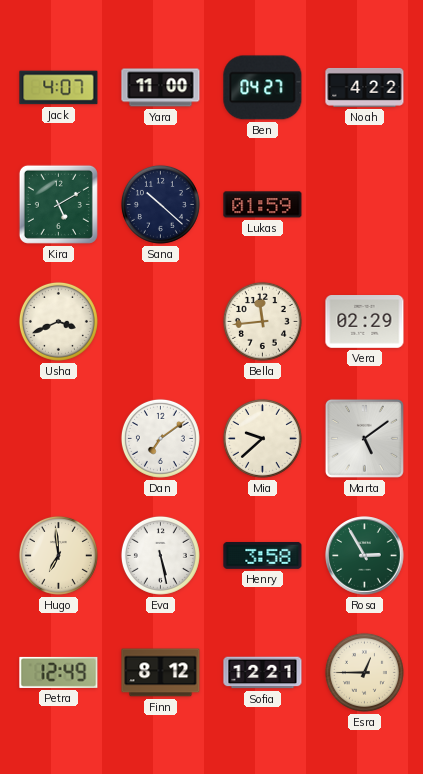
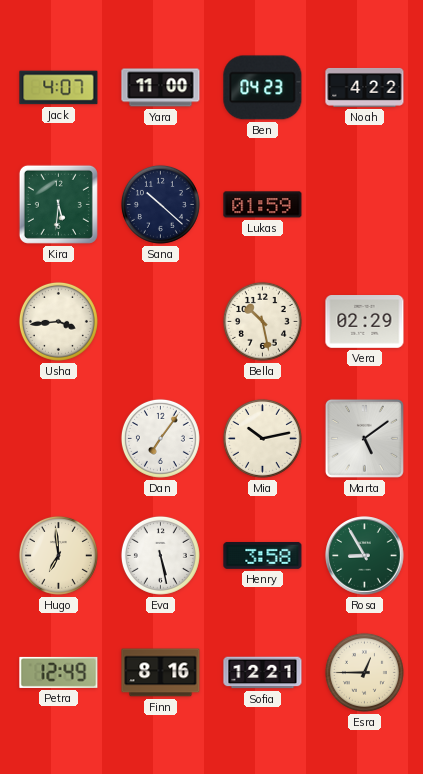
Ben: 04:27 -> 04:23 (263, 88)
Kira: 5:10 -> 5:31 (58, 204)
Usha: 3:41 -> 3:44 (58, 321)
Bella: 11:44 -> 10:28 (262, 321)
Dan: 7:09 -> 7:06 (160, 438)
Mia: 9:38 -> 10:13 (262, 438)
Rosa: 2:55 -> 8:55 (365, 556)
Finn: 8:12 -> 8:16 (161, 673)
